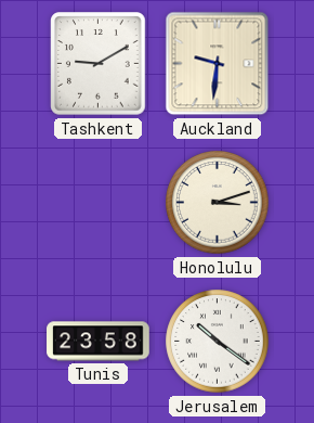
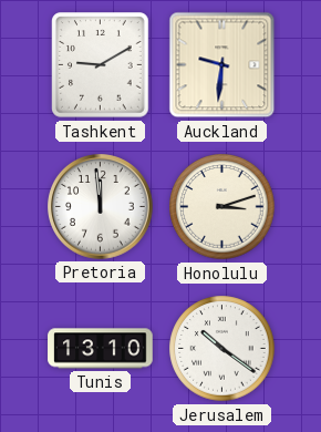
Pretoria: none -> 11:59 (101, 207)
Tunis: 23:58 -> 13:10 (101, 349)
